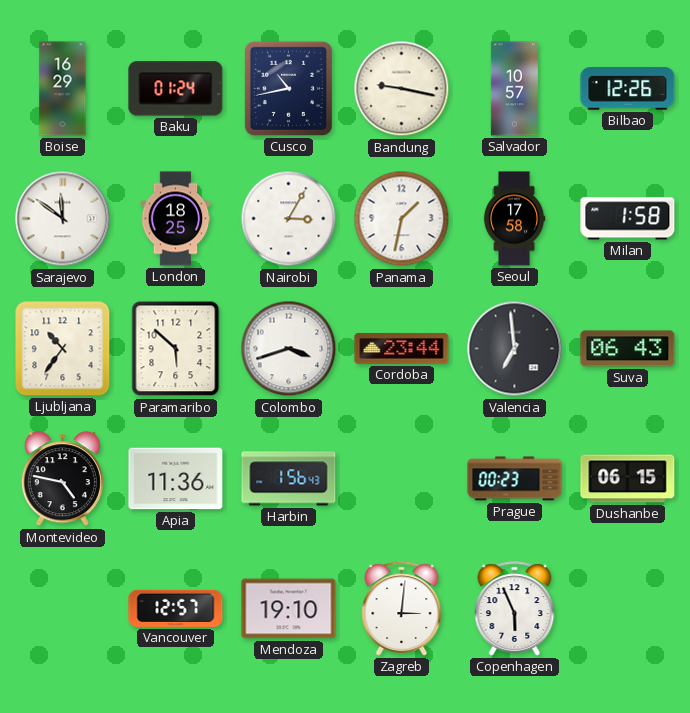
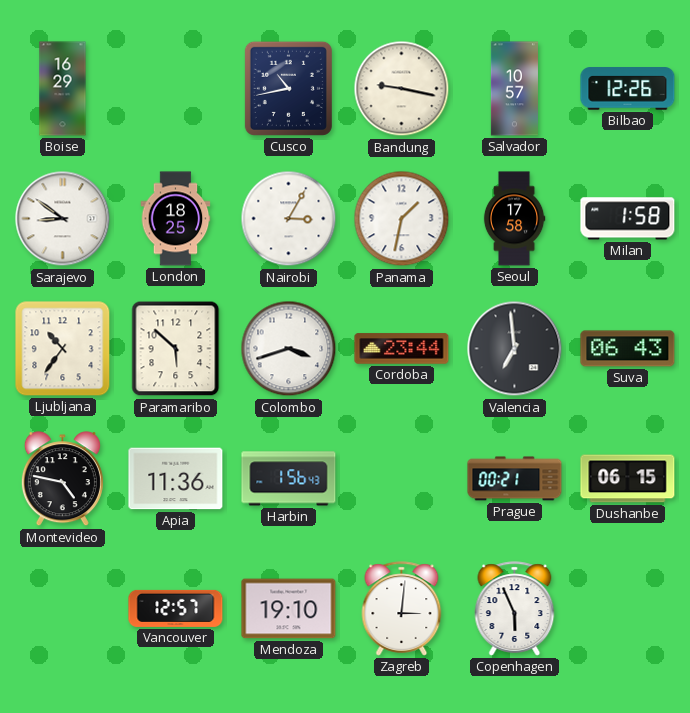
Baku: 01:24 -> none (176, 89)
Sarajevo: 11:51 -> 8:51 (63, 219)
Prague: 00:23 -> 00:21 (515, 479)
